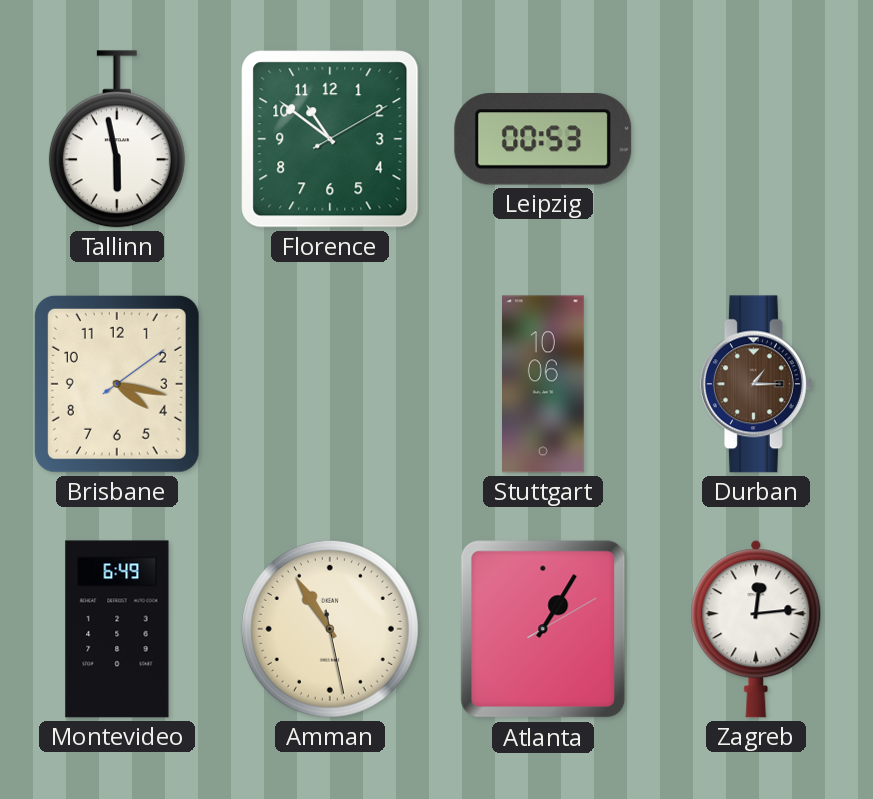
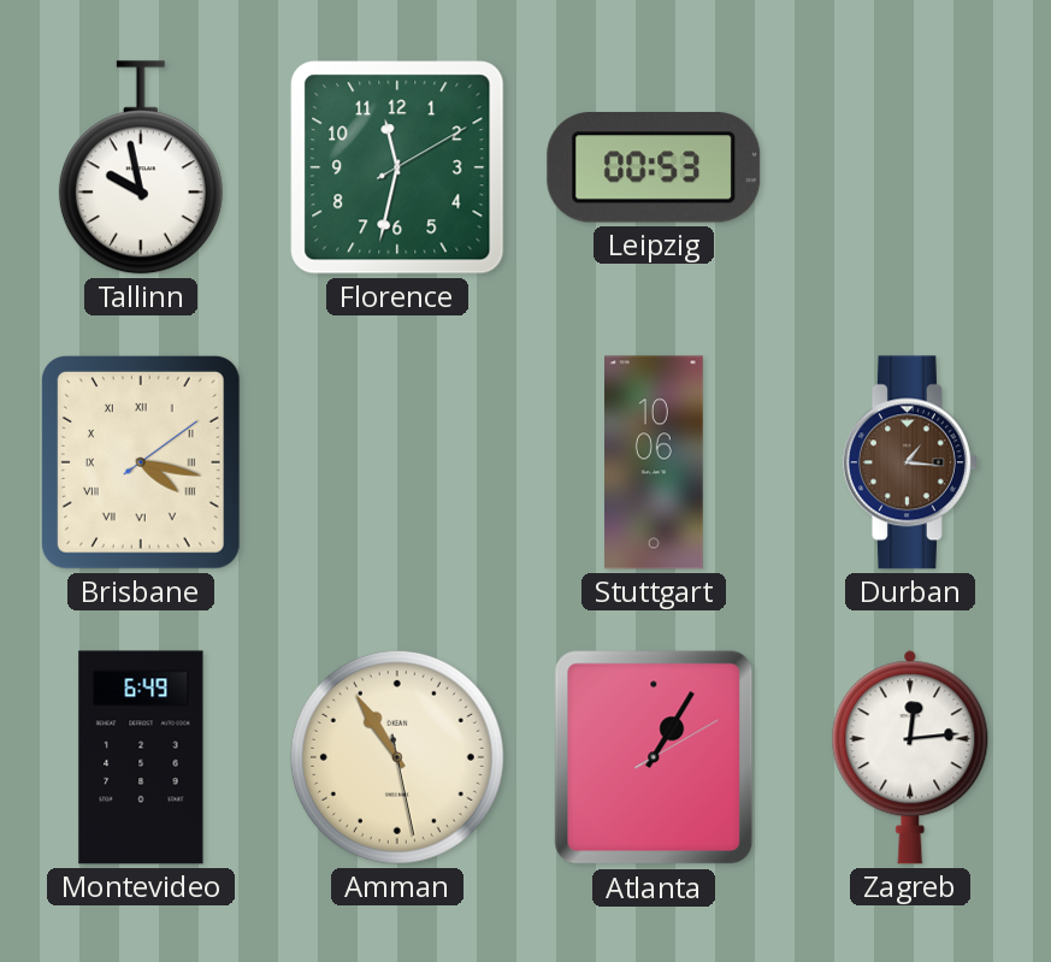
Tallinn: 5:58 -> 9:58 (141, 167)
Florence: 10:51 -> 11:32 (397, 167)
Brisbane numerals: Arabic -> Roman (141, 462)
Durban: 1:15 -> 1:16 (910, 462)
